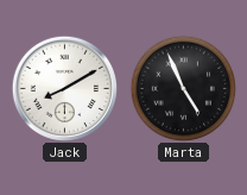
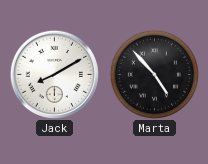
Marta: 4:56 -> 4:53 (154, 74)
